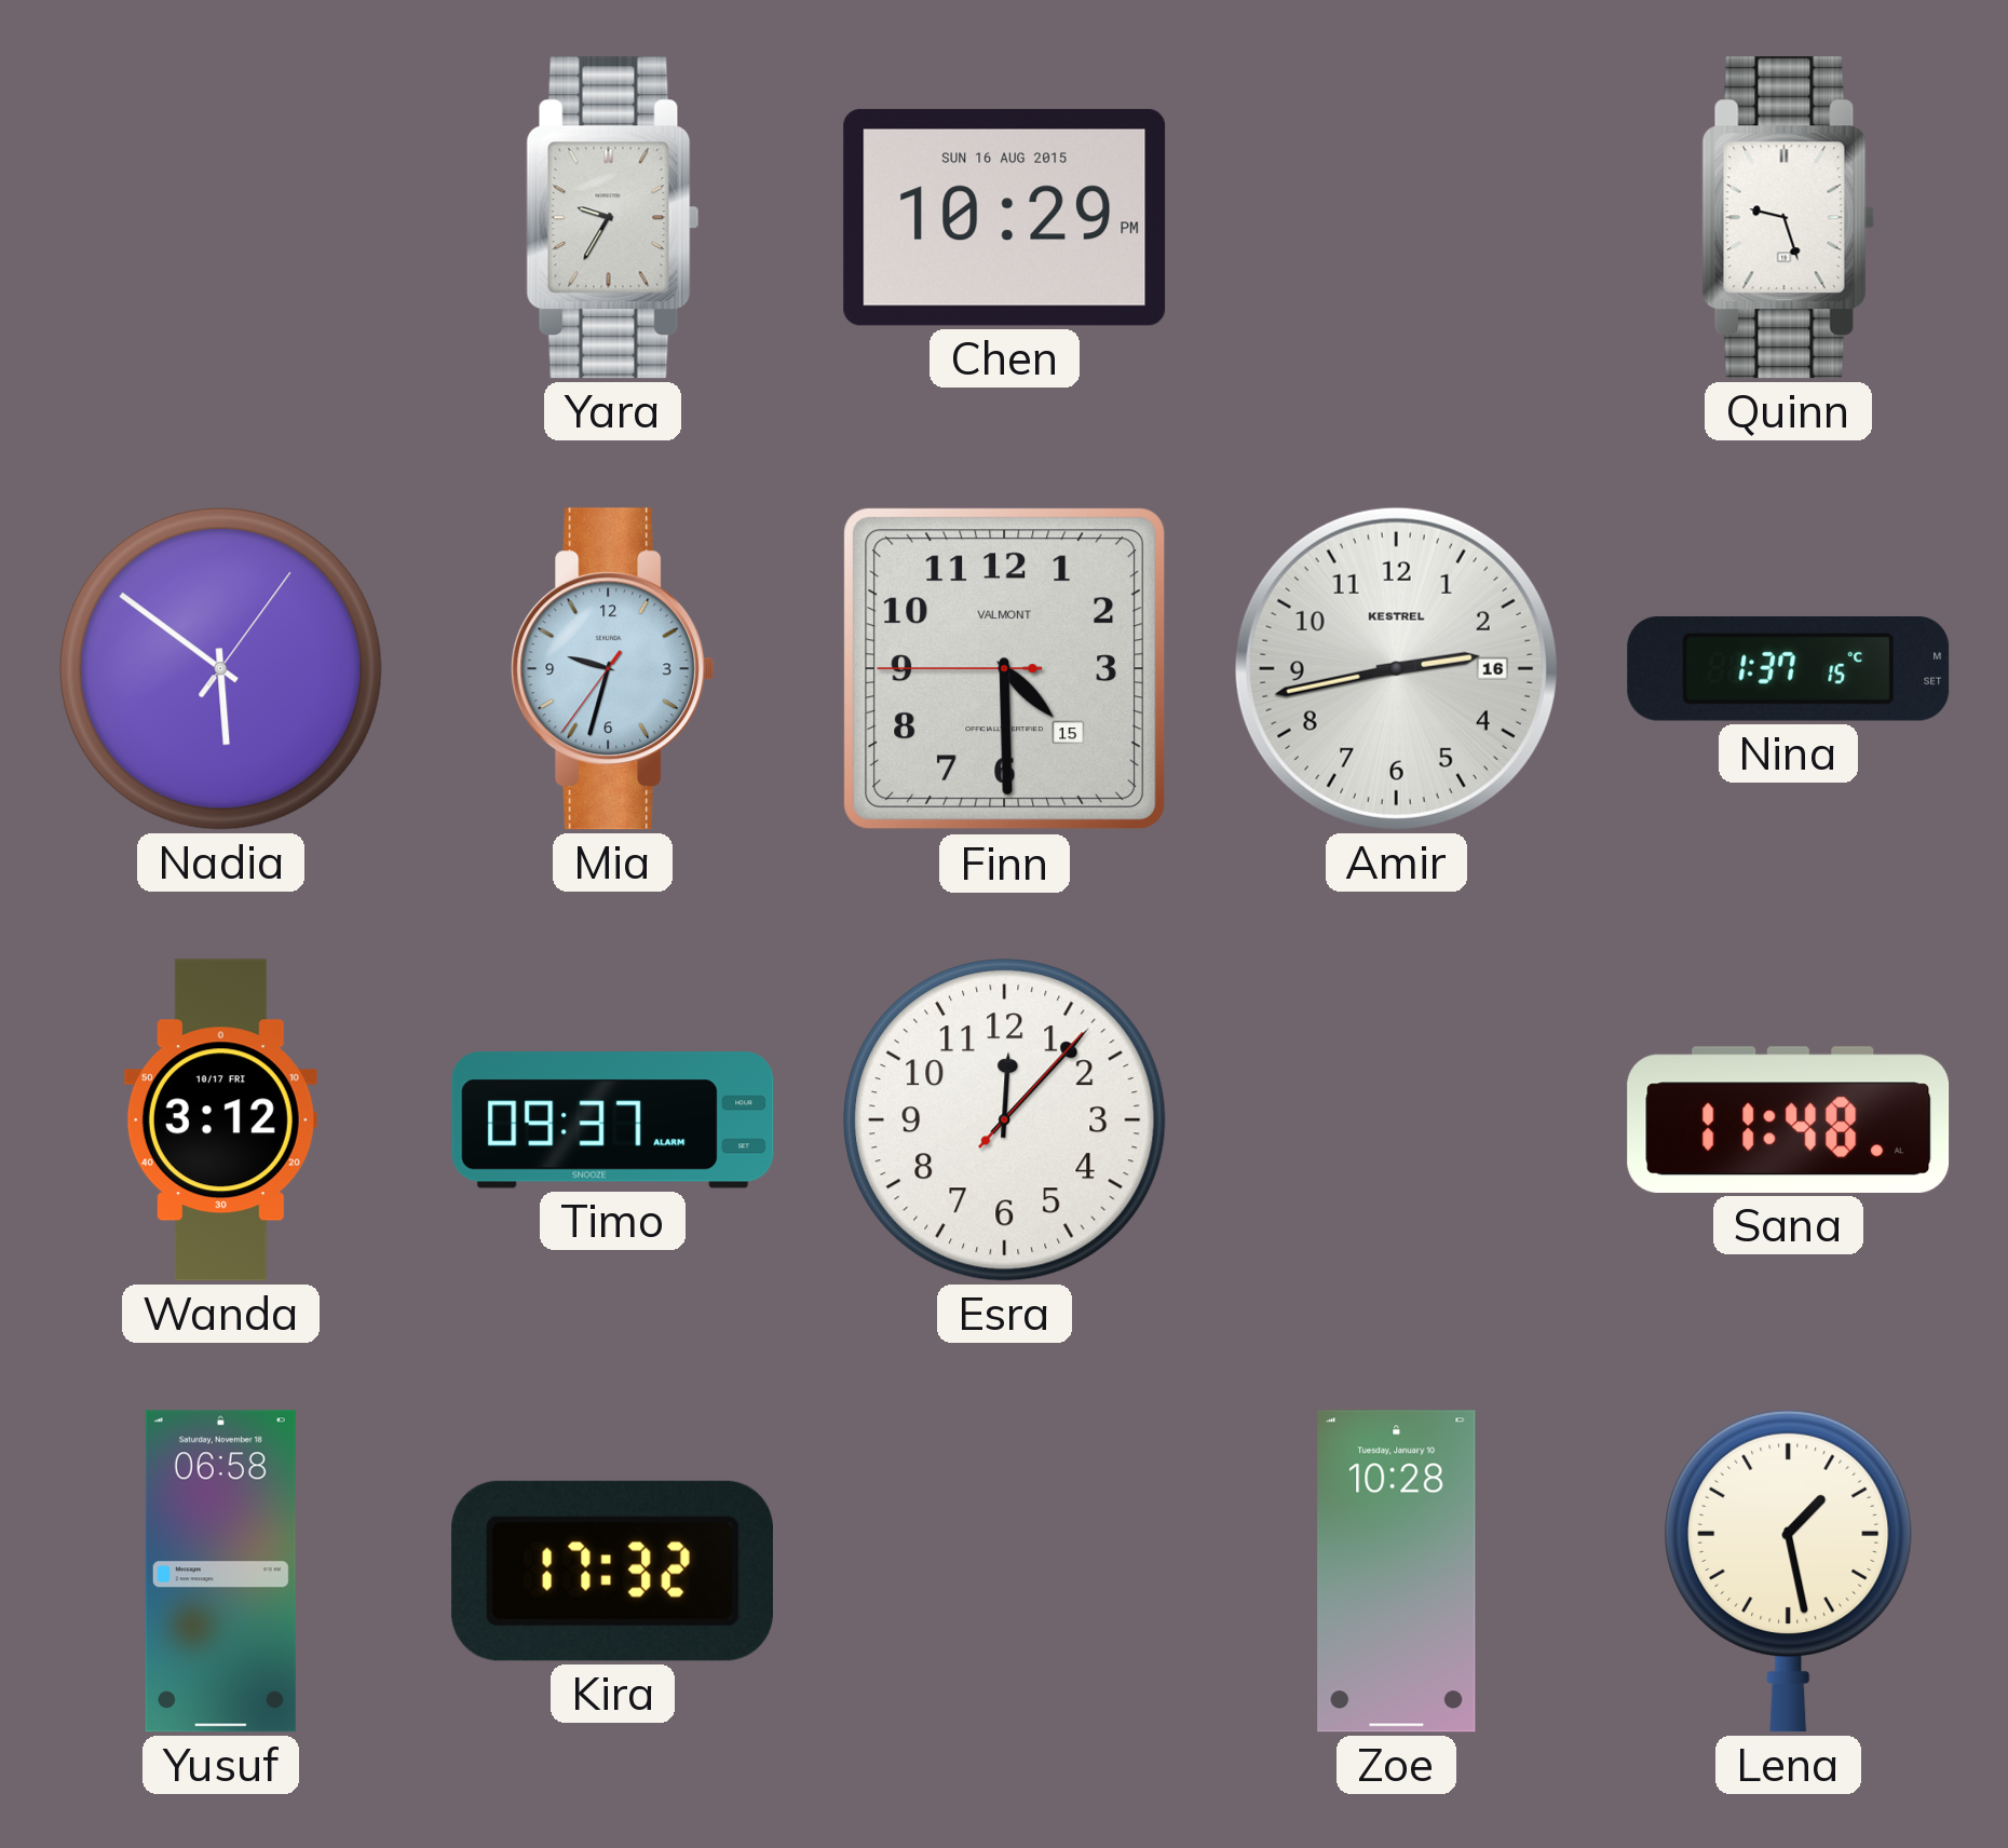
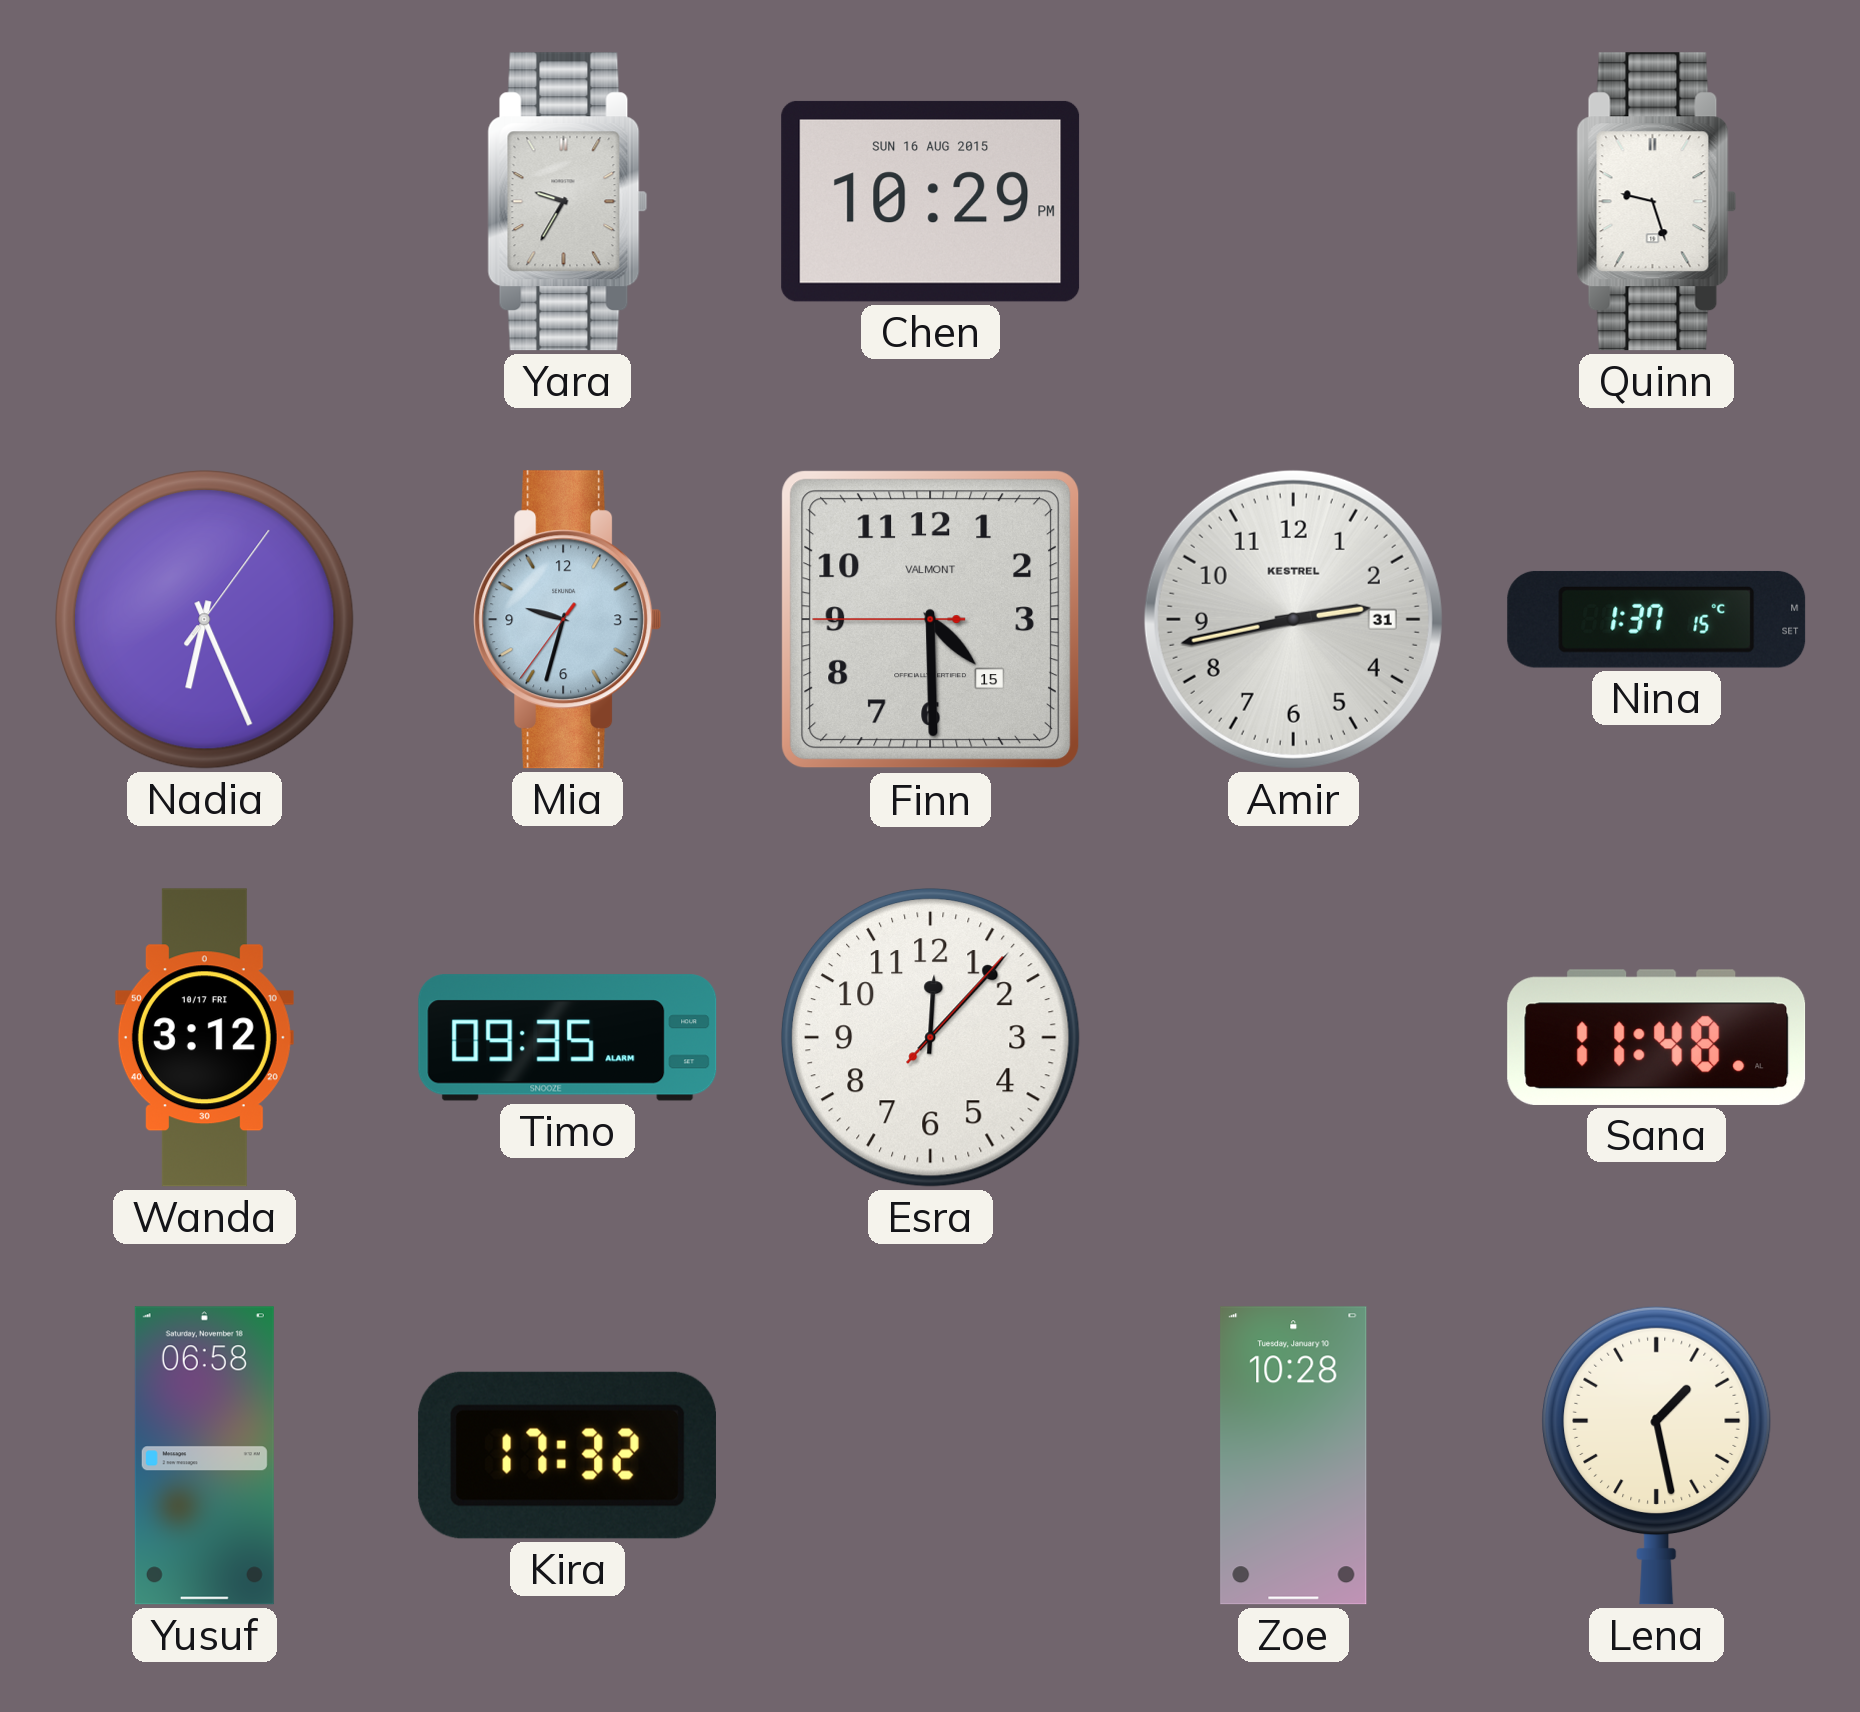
Nadia: 5:51 -> 6:26 (204, 619)
Amir date: 16 -> 31 (1293, 619)
Timo: 09:37 -> 09:35 (568, 1038)
